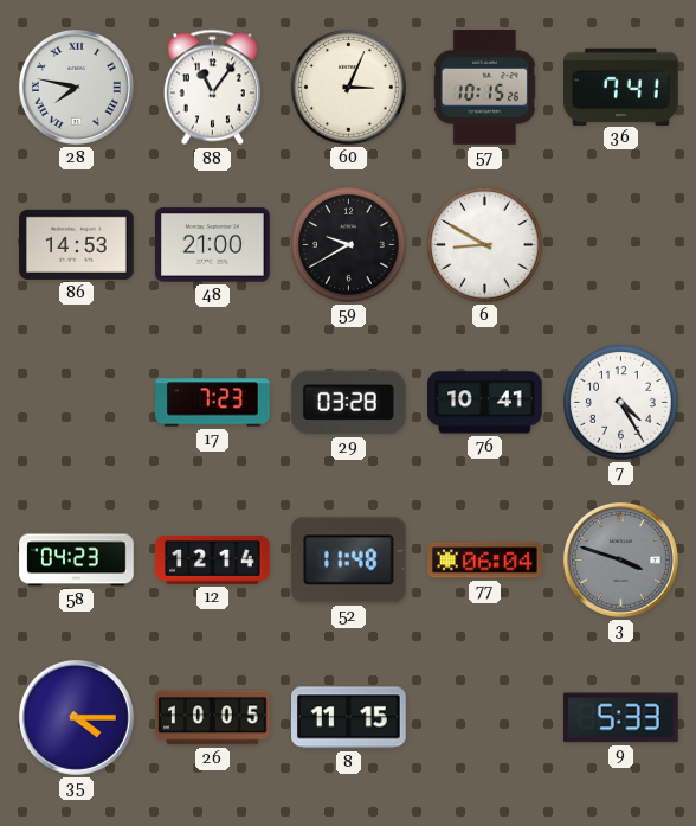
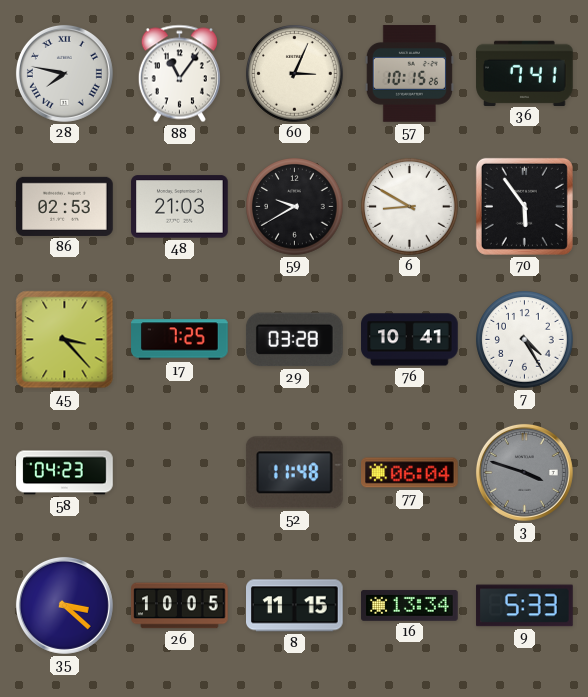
86: 14:53 -> 02:53 (65, 206)
48: 21:00 -> 21:03 (180, 207)
70: none -> 5:54 (524, 206)
45: none -> 3:23 (65, 340)
17: 7:23 -> 7:25 (180, 340)
12: 12:14 -> none (213, 559)
35: 4:15 -> 3:22 (64, 605)
16: none -> 13:34 (410, 605)
